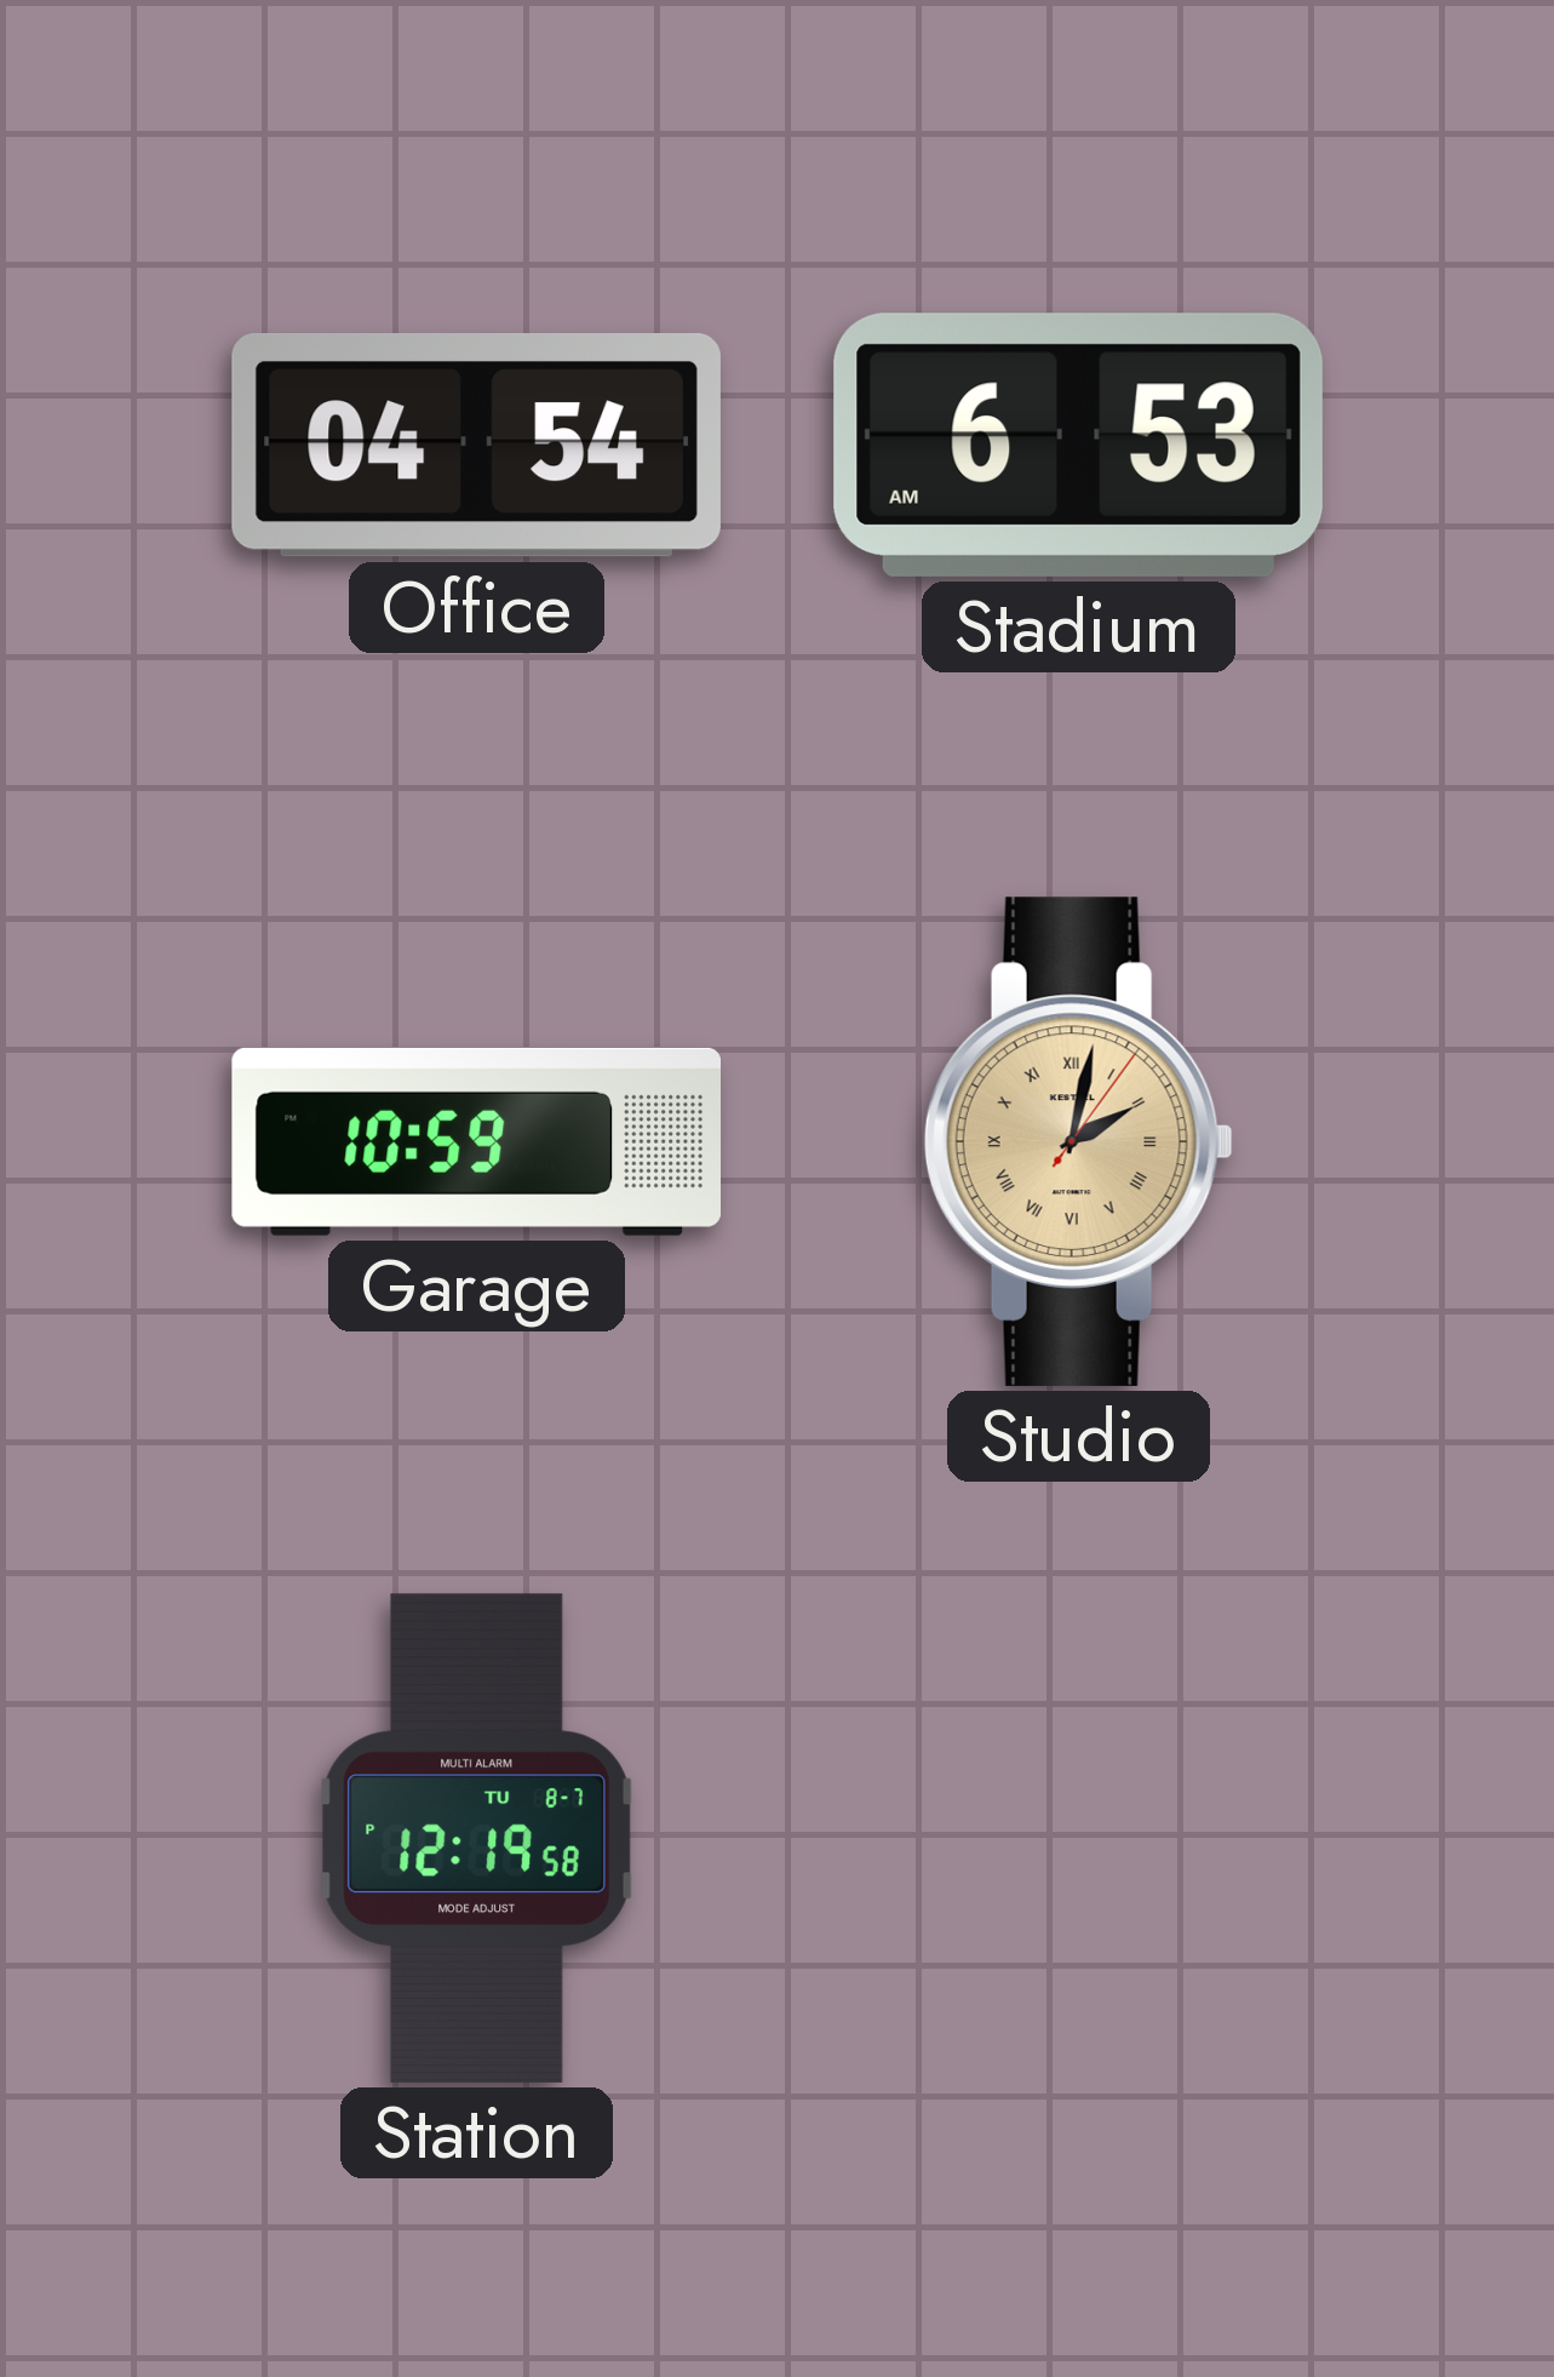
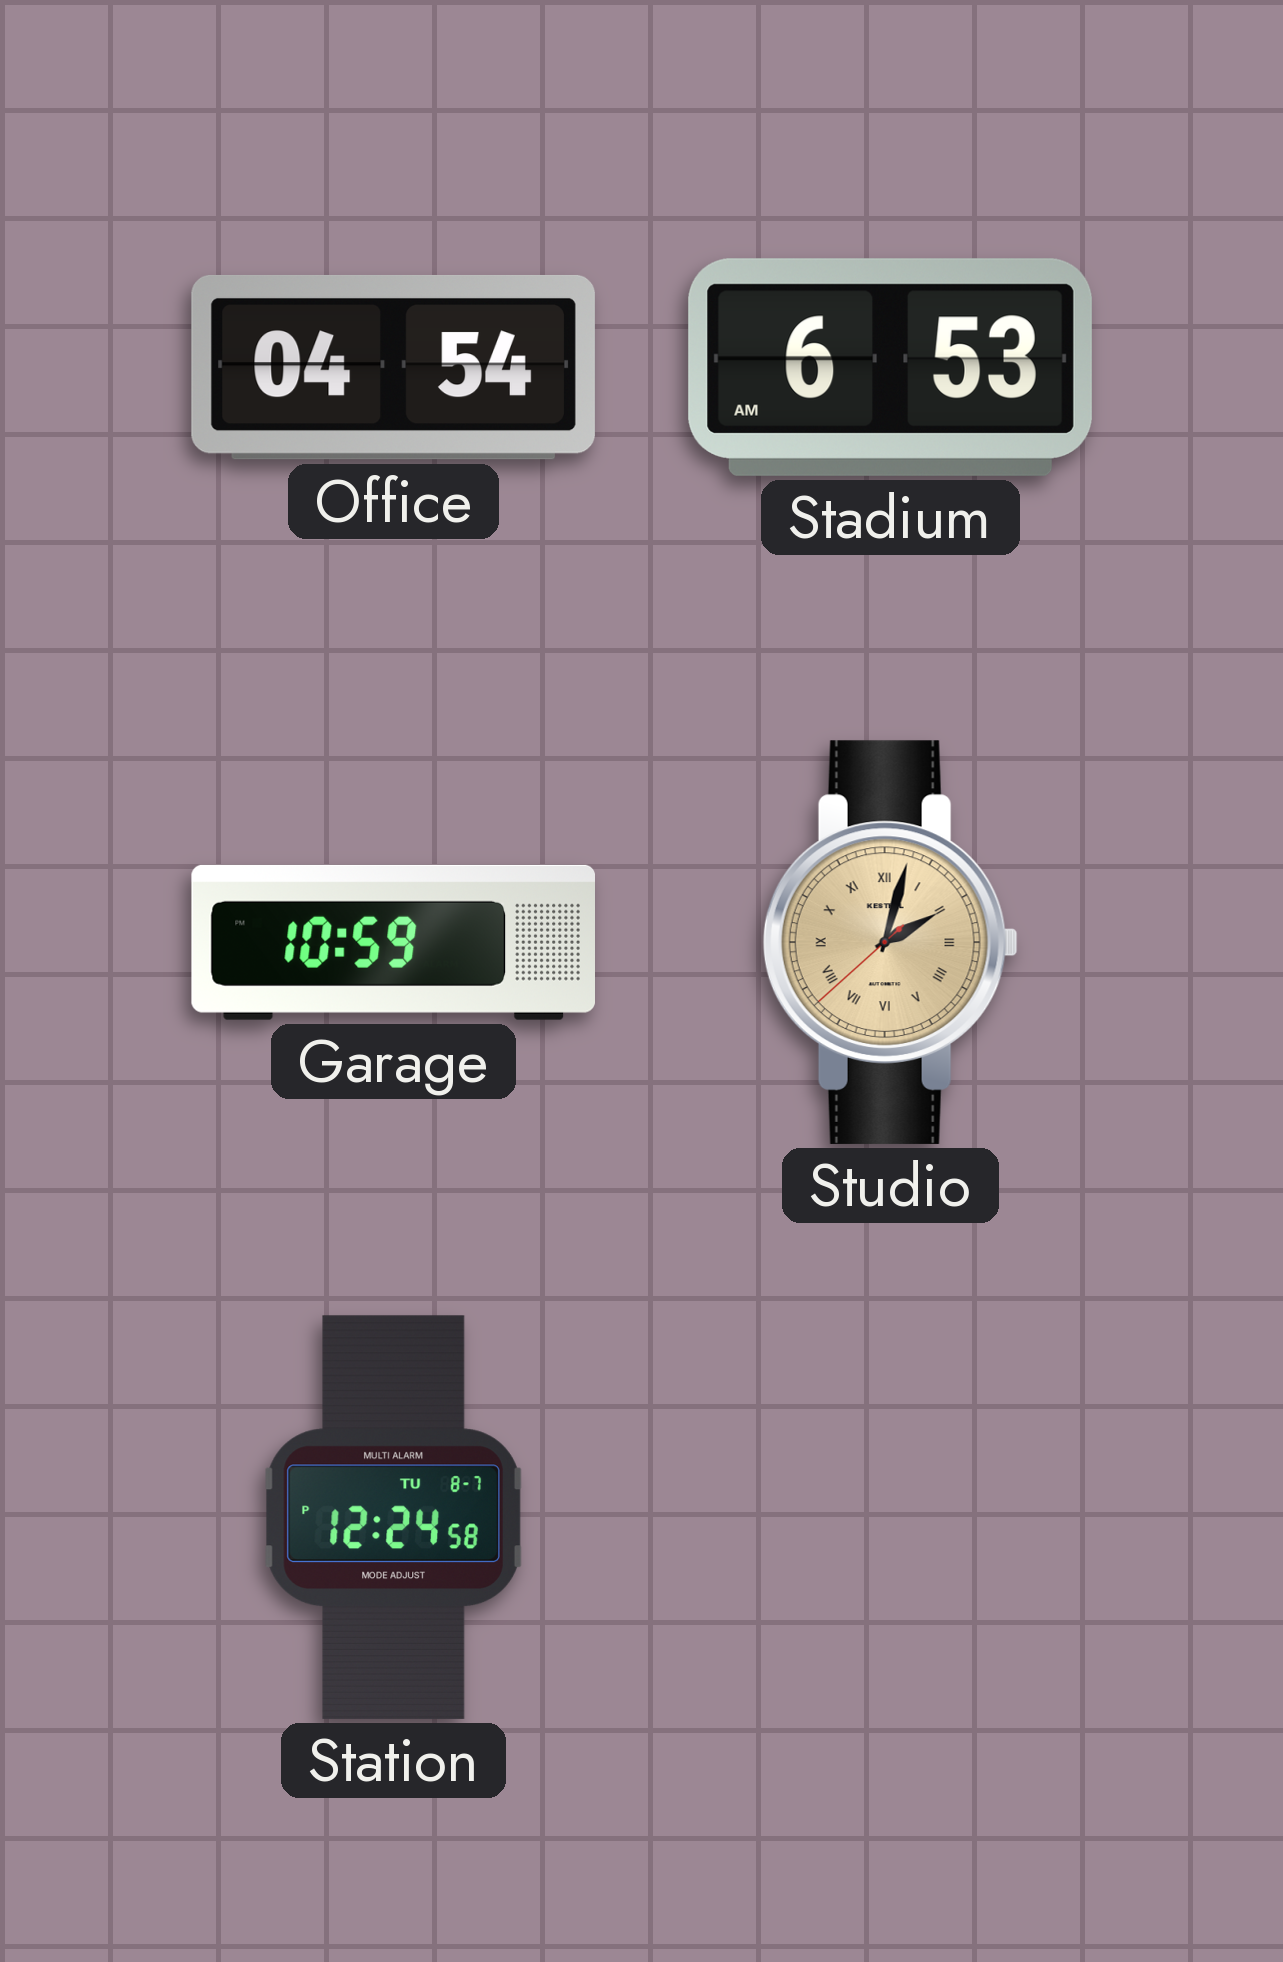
Studio: 2:02:06 -> 2:02:38 (890, 942)
Station: 12:19 -> 12:24 (393, 1517)
